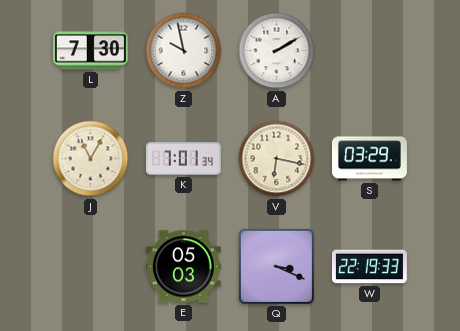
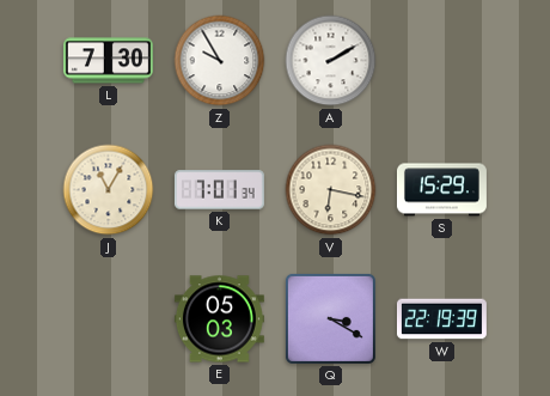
Z: 9:58 -> 9:55 (220, 61)
S: 03:29 -> 15:29 (441, 190)
Q: 3:19 -> 3:20 (330, 318)
W: 22:19:33 -> 22:19:39 (441, 319)
